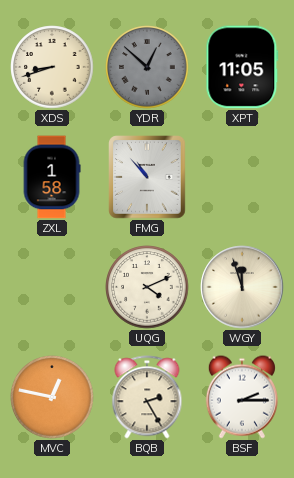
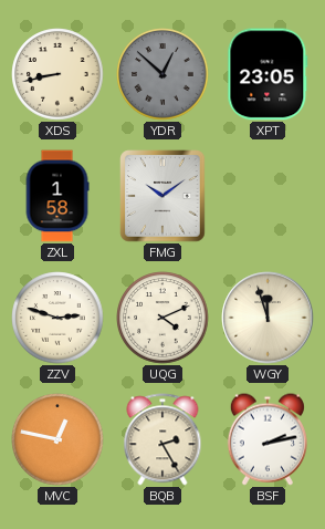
XDS: 8:42 -> 8:43 (57, 74)
XPT: 11:05 -> 23:05 (268, 74)
FMG: 10:53 -> 10:09 (162, 196)
ZZV: none -> 2:48 (57, 318)
BSF: 2:15 -> 2:13 (268, 439)
